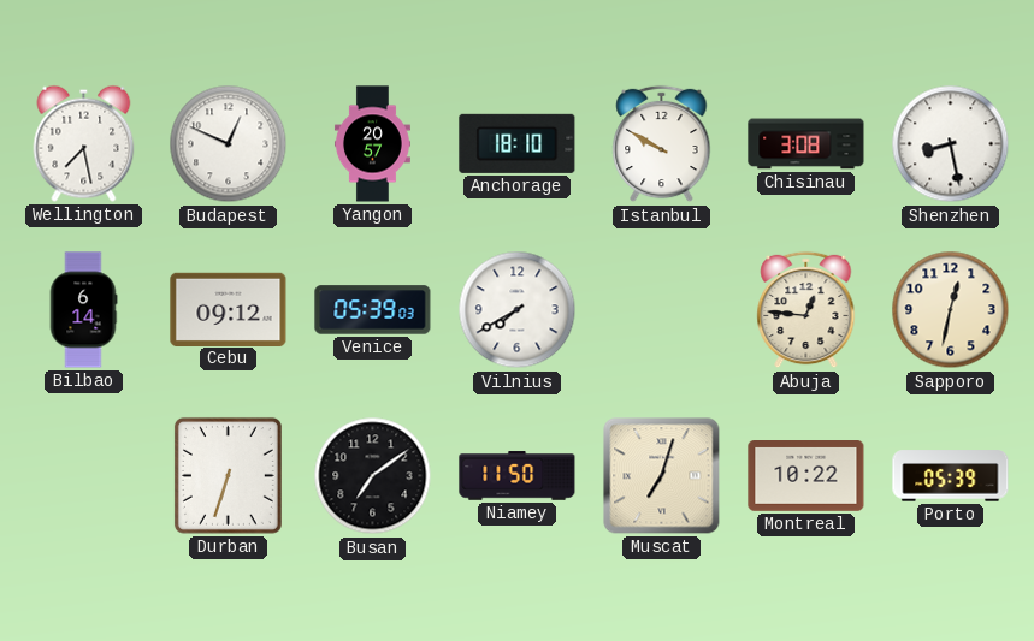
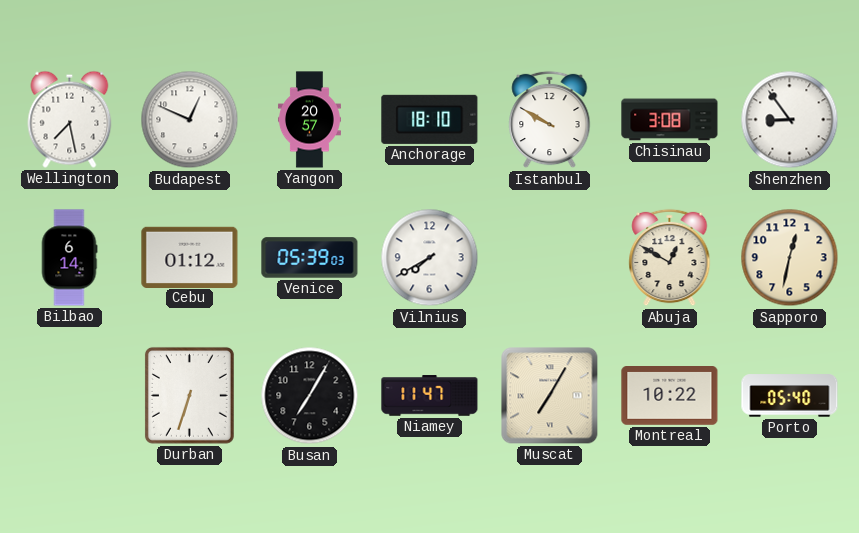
Shenzhen: 8:28 -> 8:54 (790, 120)
Cebu: 09:12 -> 01:12 (190, 257)
Abuja: 12:46 -> 12:50 (670, 258)
Busan: 7:09 -> 7:05 (310, 396)
Niamey: 11:50 -> 11:47 (430, 396)
Muscat: 7:03 -> 7:05 (550, 396)
Porto: 05:39 -> 05:40 (790, 396)
